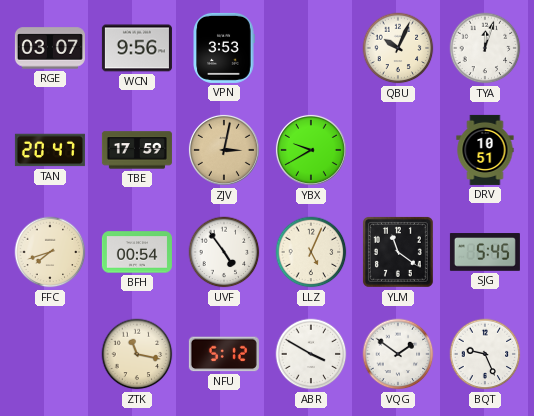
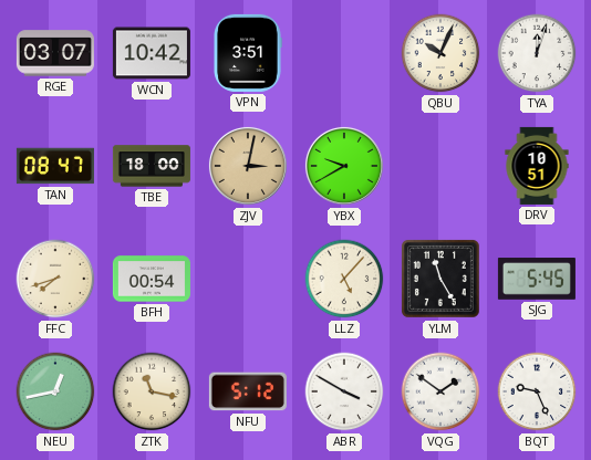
WCN: 9:56 -> 10:42 (152, 53)
VPN: 3:53 -> 3:51 (248, 53)
TAN: 20:47 -> 08:47 (55, 166)
TBE: 17:59 -> 18:00 (152, 166)
UVF: 4:54 -> none (224, 252)
LLZ: 5:04 -> 5:07 (344, 279)
YLM: 11:21 -> 11:25 (440, 279)
NEU: none -> 12:43 (55, 391)
